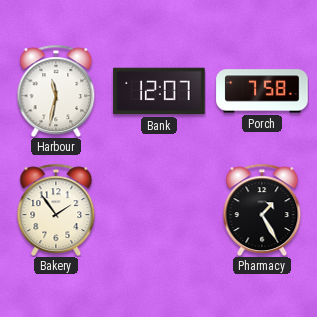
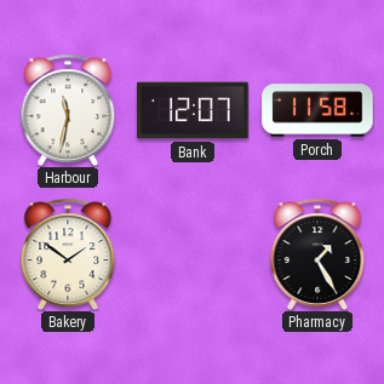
Porch: 7:58 -> 11:58 (317, 110)
Bakery: 1:54 -> 1:51 (68, 254)
